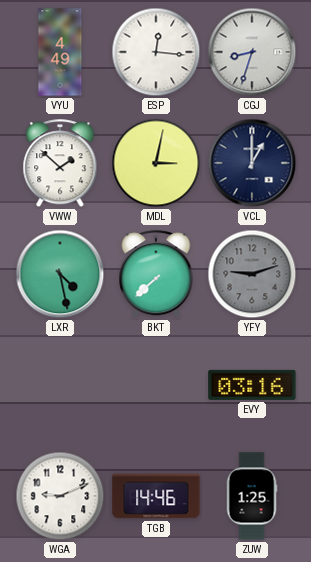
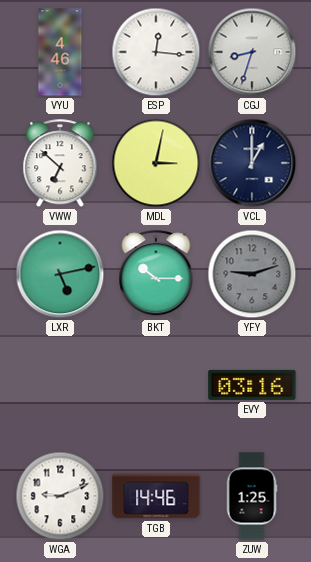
VYU: 4:49 -> 4:46 (60, 52)
VWW: 1:52 -> 6:52 (60, 164)
LXR: 4:28 -> 5:13 (60, 274)
BKT: 7:38 -> 10:15 (156, 275)
